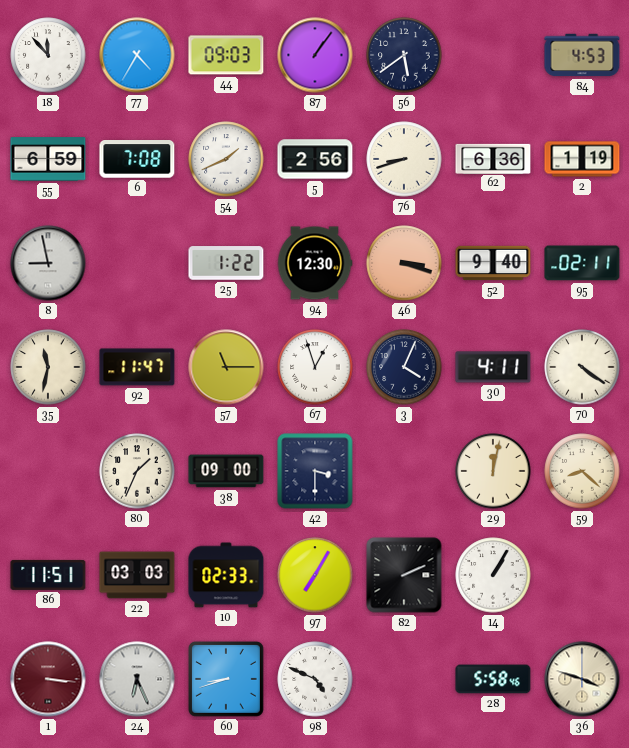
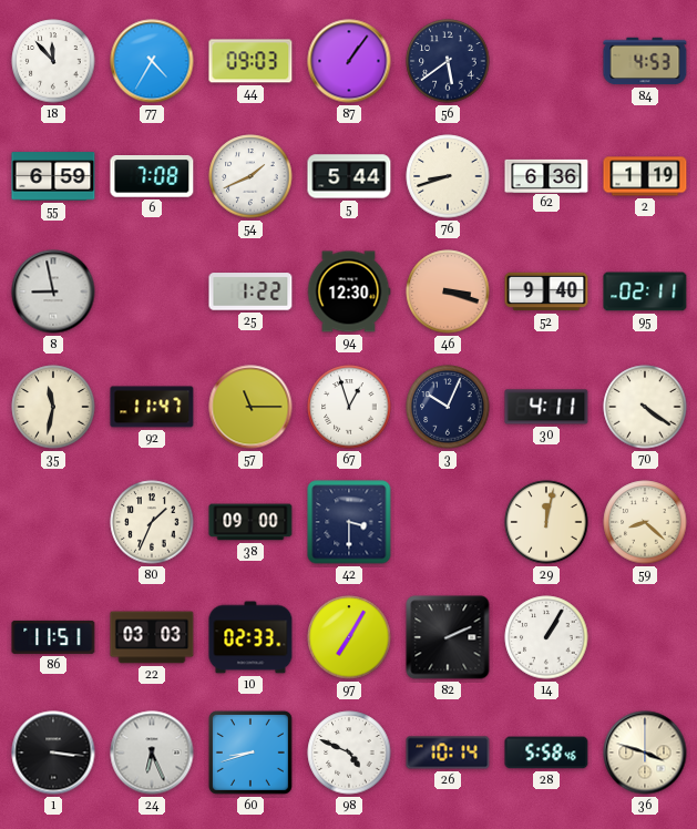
5: 2:56 -> 5:44 (349, 176)
3: 4:04 -> 10:04 (448, 407)
1 dial: burgundy -> black (53, 753)
26: none -> 10:14 (448, 753)
